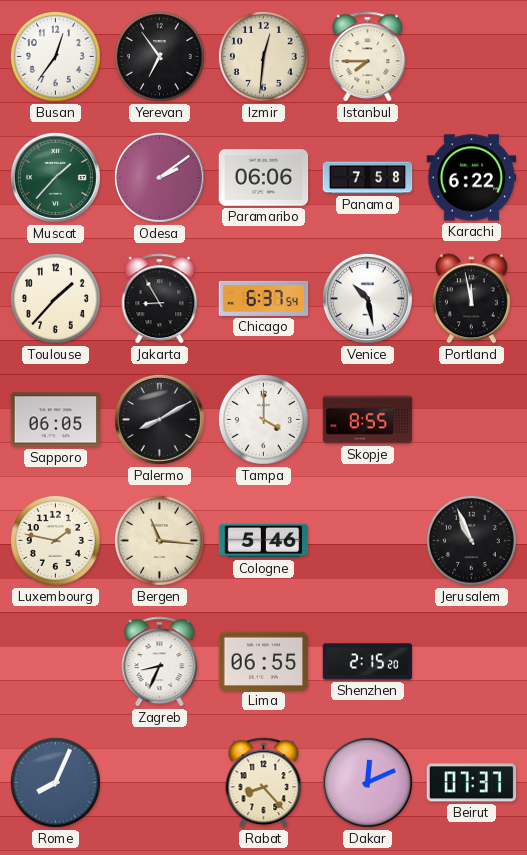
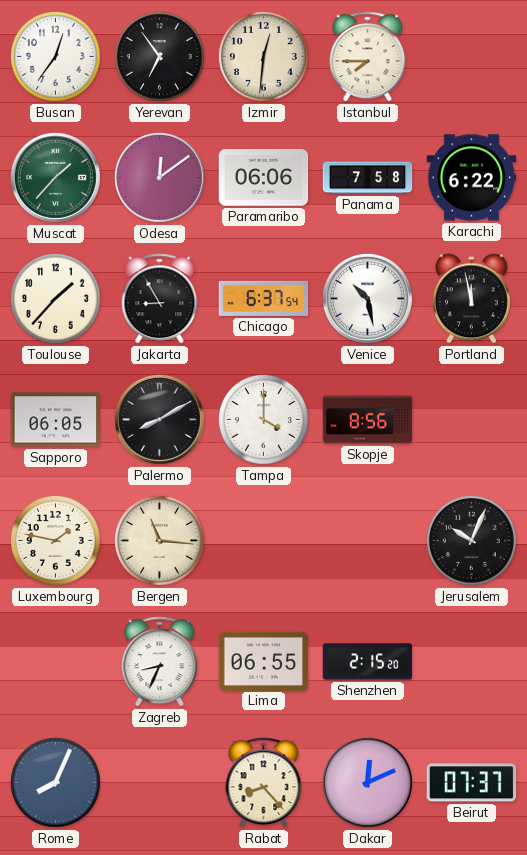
Odesa: 2:09 -> 12:09 (159, 177)
Skopje: 8:55 -> 8:56 (368, 420)
Cologne: 5:46 -> none (264, 541)
Jerusalem: 10:56 -> 10:04 (471, 540)
